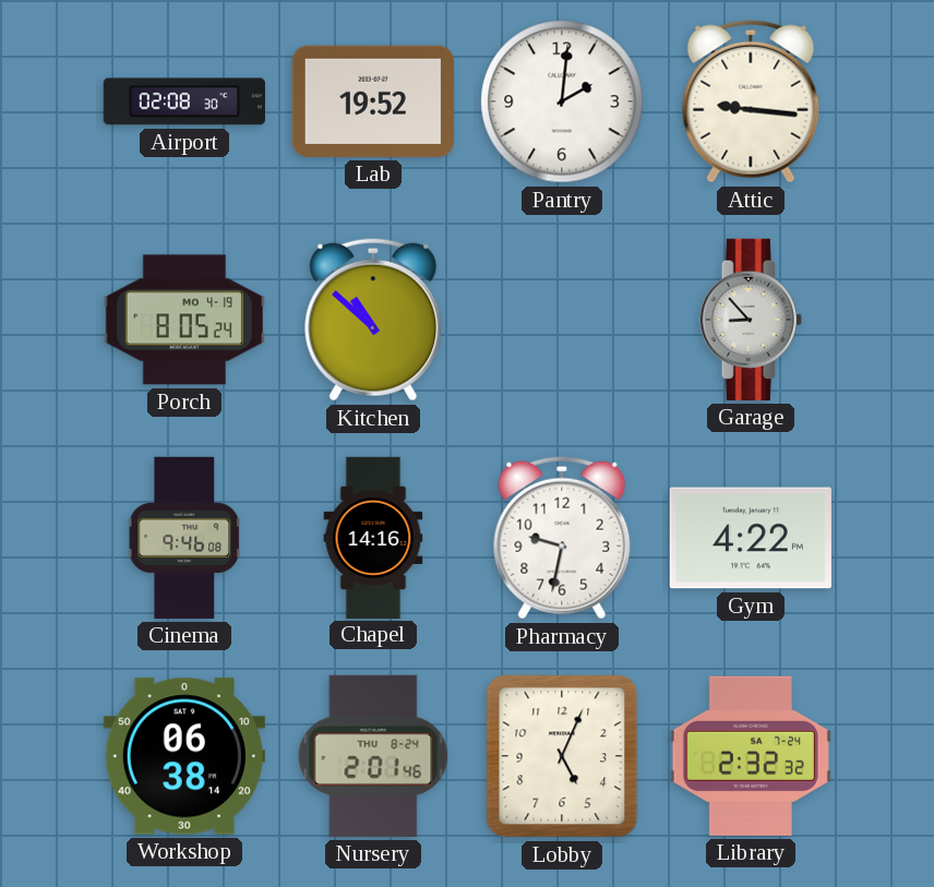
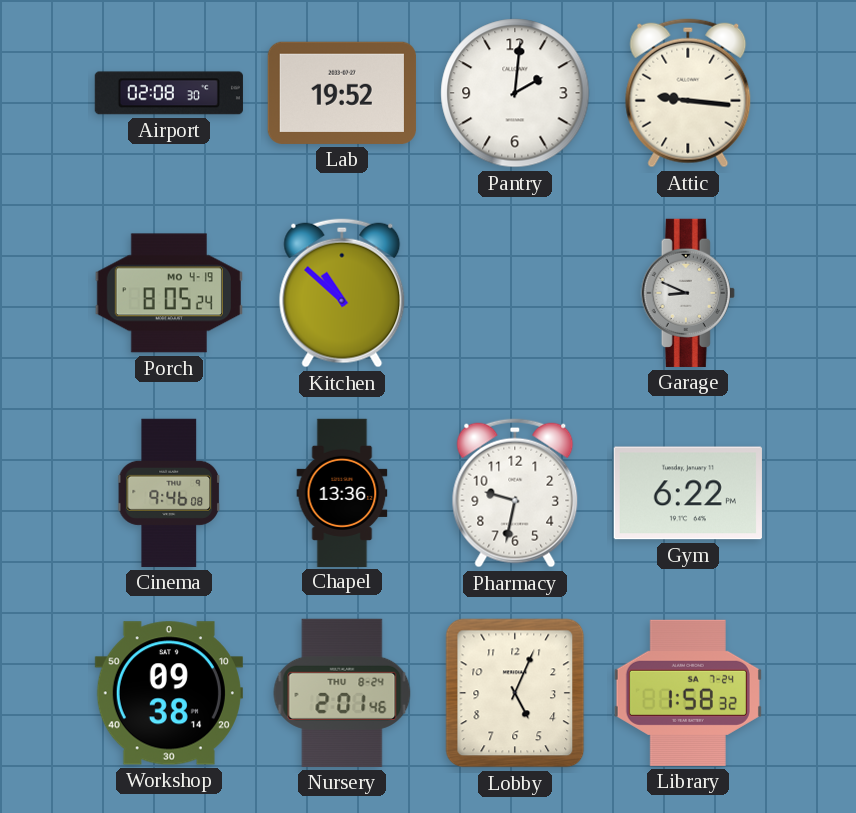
Garage: 8:53 -> 8:49 (688, 293)
Chapel: 14:16 -> 13:36 (342, 492)
Gym: 4:22 -> 6:22 (688, 493)
Workshop: 06:38 -> 09:38 (169, 693)
Library: 2:32 -> 1:58 (688, 693)
